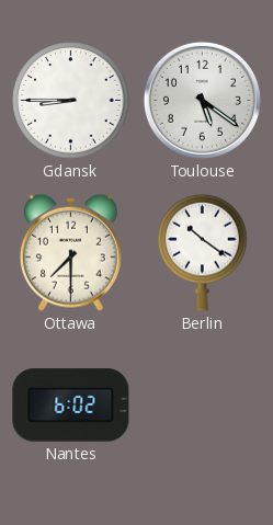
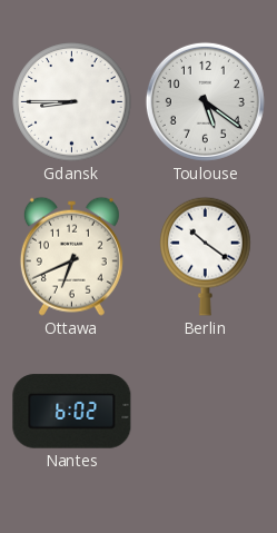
Ottawa: 7:30 -> 6:41 (71, 256)
